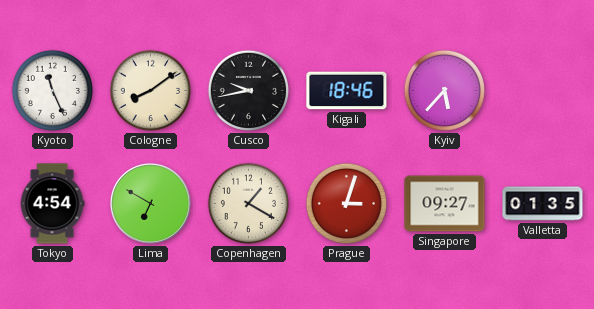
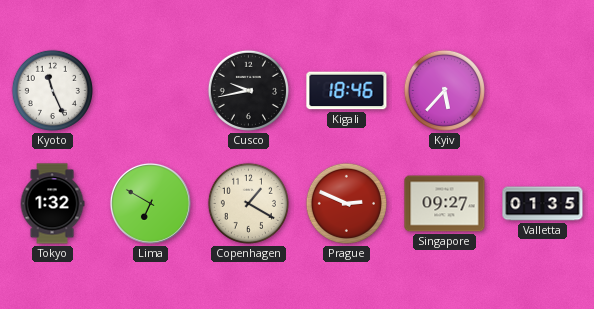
Cologne: 8:09 -> none (150, 90)
Tokyo: 4:54 -> 1:32 (52, 204)
Prague: 3:03 -> 2:49 (346, 203)
